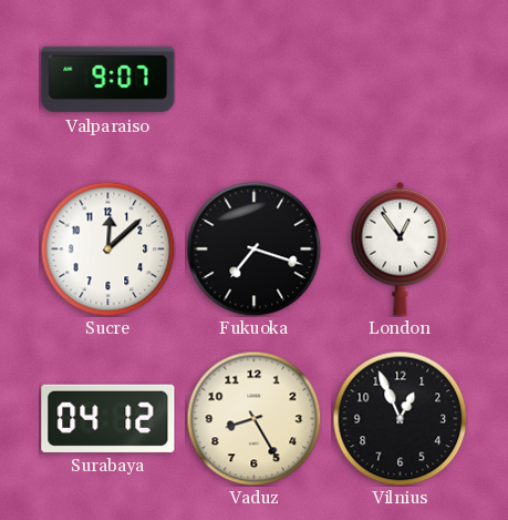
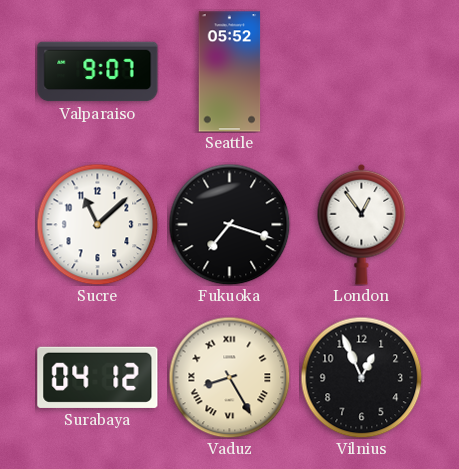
Seattle: none -> 05:52 (230, 72)
Sucre: 12:08 -> 11:08 (97, 224)
Vaduz numerals: Arabic -> Roman (229, 377)
